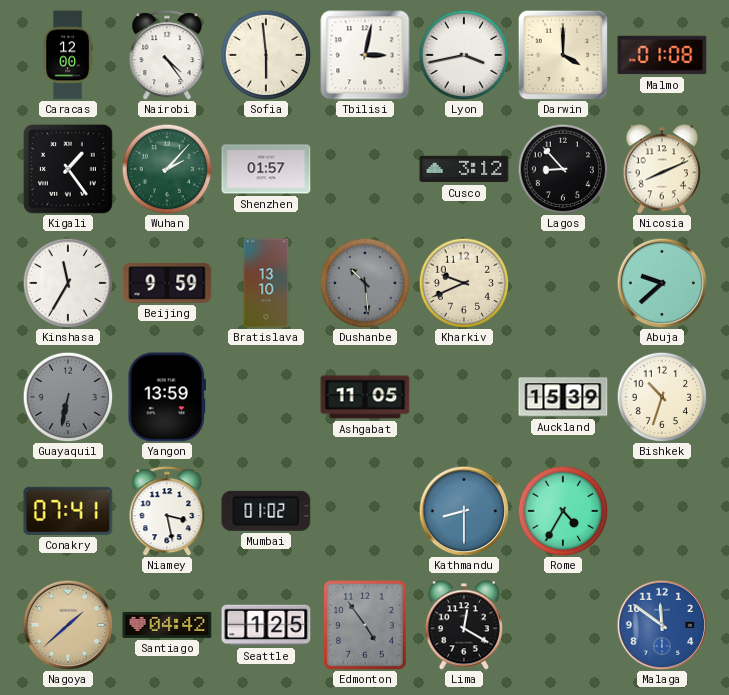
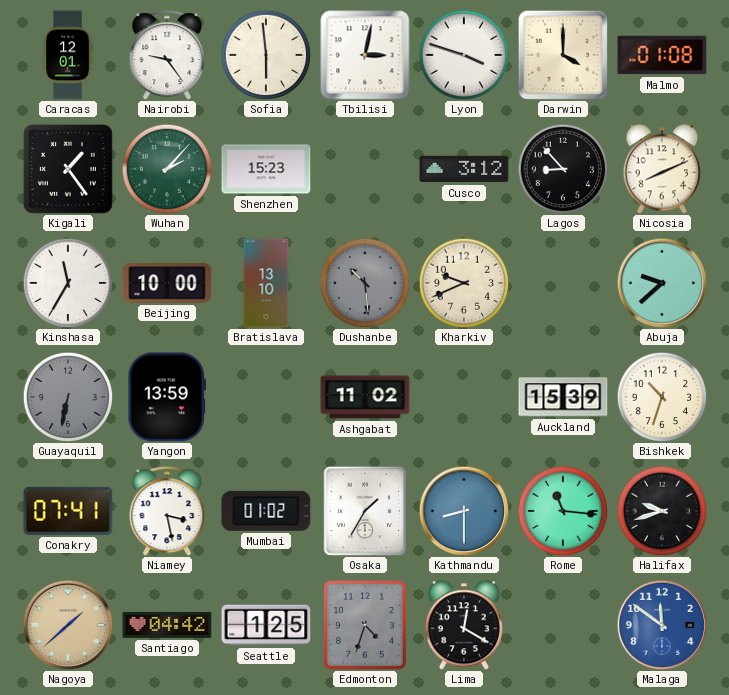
Caracas: 12:00 -> 12:01 (68, 55)
Nairobi: 4:24 -> 9:24 (167, 55)
Lyon: 3:43 -> 3:48 (464, 55)
Shenzhen: 01:57 -> 15:23 (266, 169)
Beijing: 9:59 -> 10:00 (167, 283)
Ashgabat: 11:05 -> 11:02 (365, 397)
Osaka: none -> 1:35 (365, 511)
Rome: 4:35 -> 11:16 (563, 511)
Halifax: none -> 9:42 (662, 511)
Edmonton: 4:54 -> 4:33 (366, 626)
